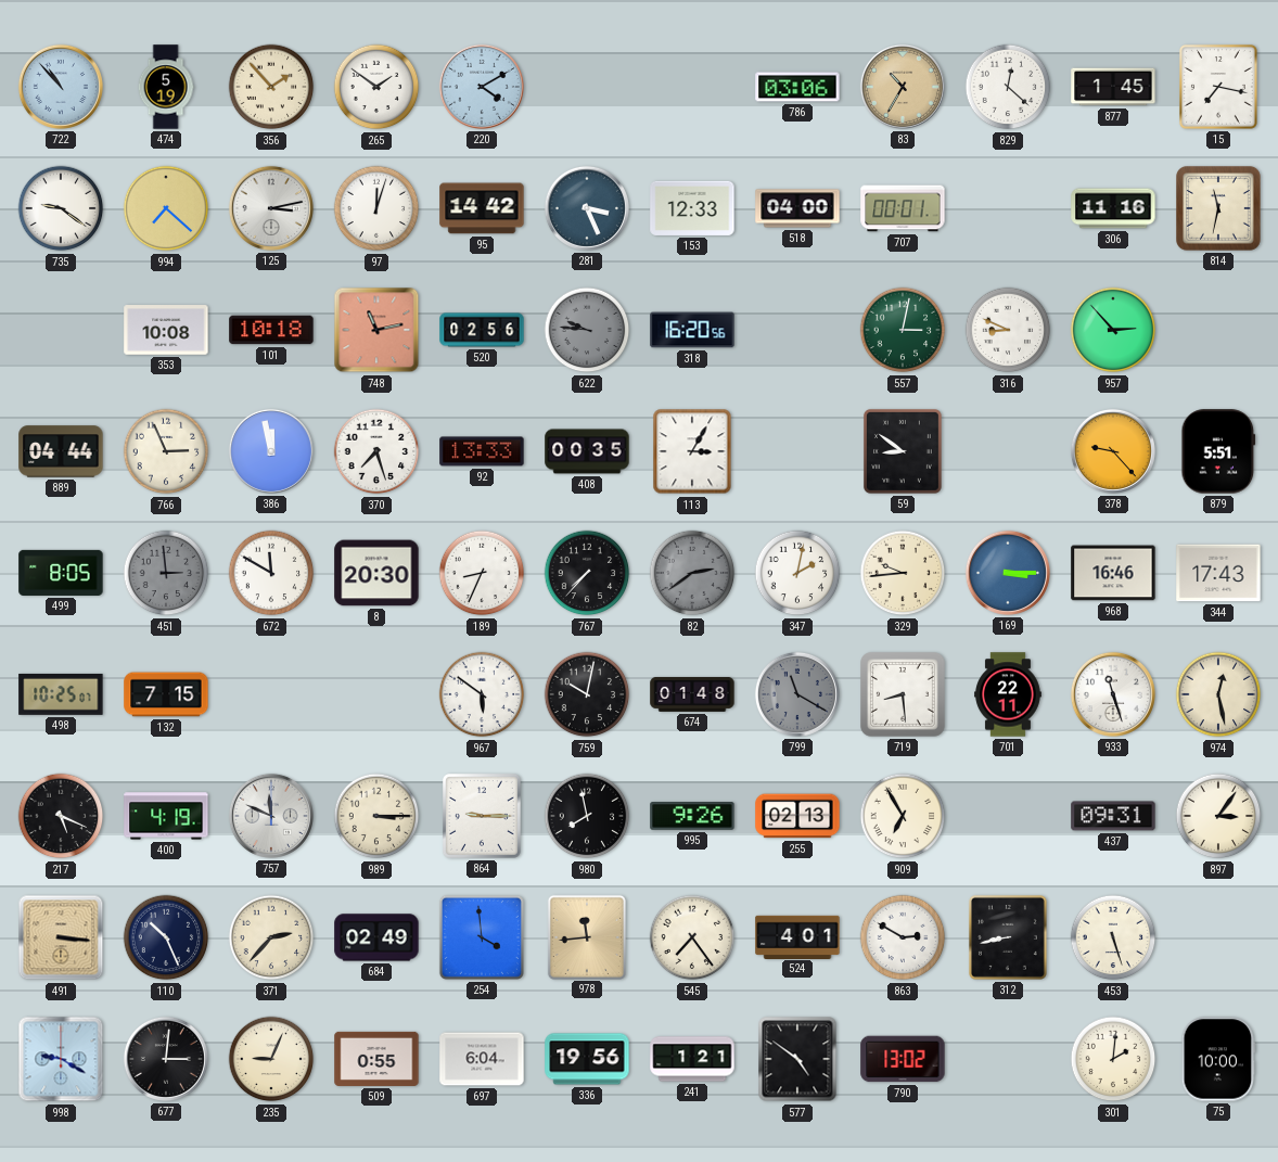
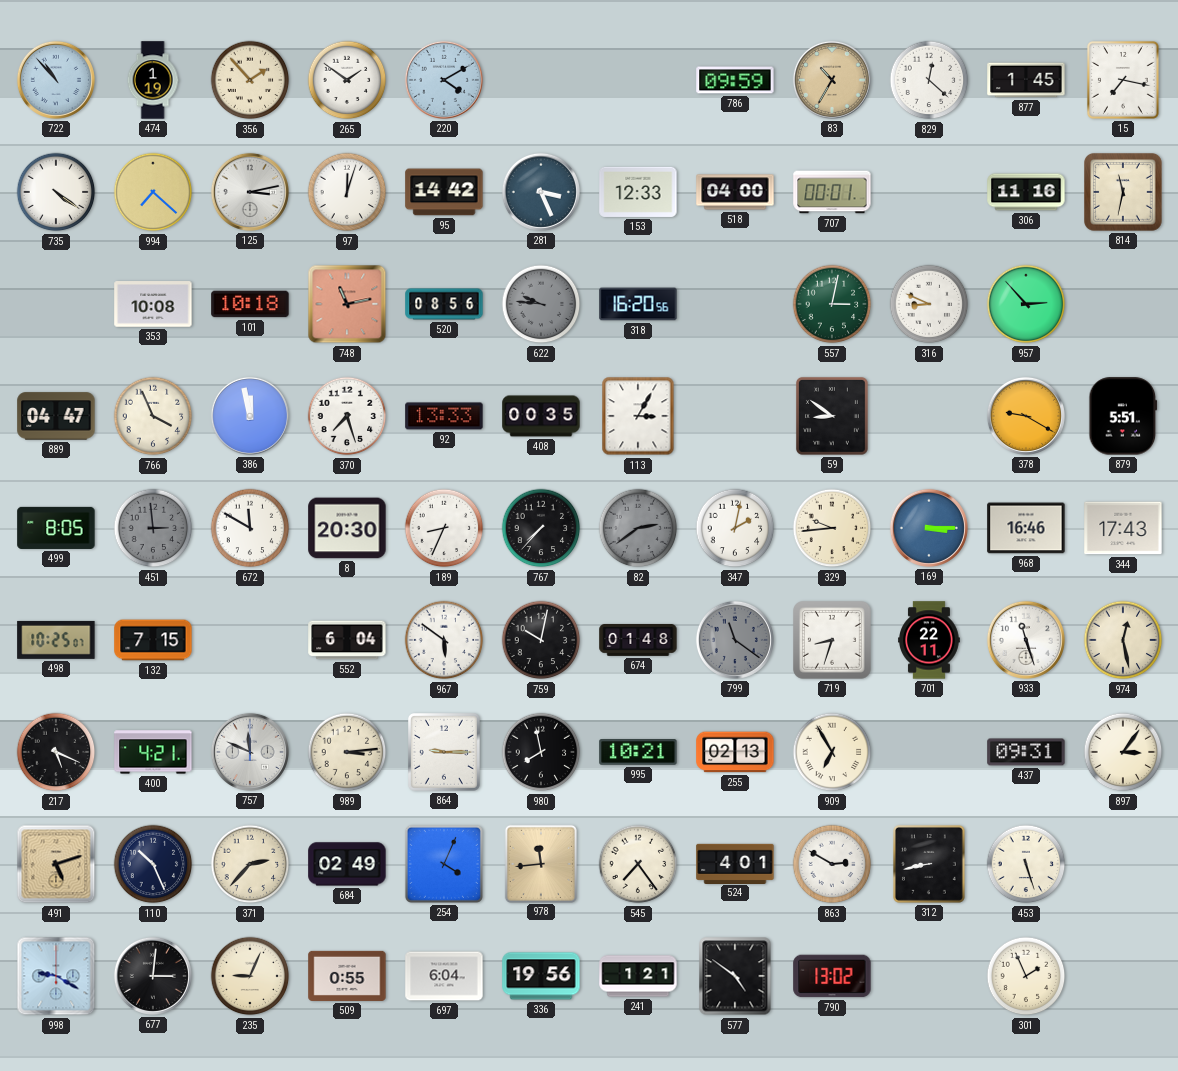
474: 5:19 -> 1:19 (153, 80)
786: 03:06 -> 09:59 (735, 80)
735: 9:21 -> 4:21 (56, 192)
520: 02:56 -> 08:56 (444, 304)
889: 04:44 -> 04:47 (56, 416)
766: 2:56 -> 3:56 (153, 416)
378: 9:23 -> 9:20 (1026, 416)
552: none -> 6:04 (347, 640)
799: 11:20 -> 11:21 (735, 640)
719: 8:29 -> 8:33 (833, 641)
400: 4:19 -> 4:21 (153, 752)
989: 3:15 -> 3:14 (347, 752)
995: 9:26 -> 10:21 (638, 752)
491: 3:16 -> 5:12 (56, 864)
254: 3:59 -> 4:04 (444, 864)
301: 2:01 -> 1:56 (1026, 976)
75: 10:00 -> none (1218, 1059)
